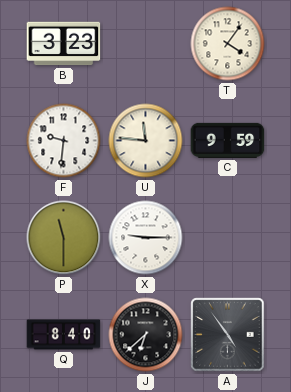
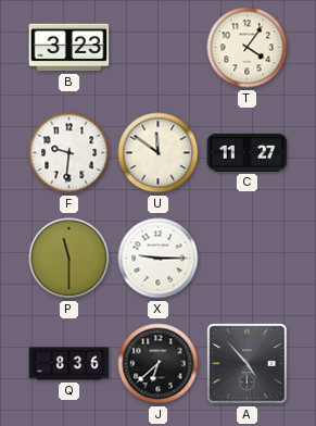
U: 11:46 -> 11:51 (159, 153)
C: 9:59 -> 11:27 (248, 152)
Q: 8:40 -> 8:36 (69, 364)
A: 4:54 -> 4:53 (248, 364)
